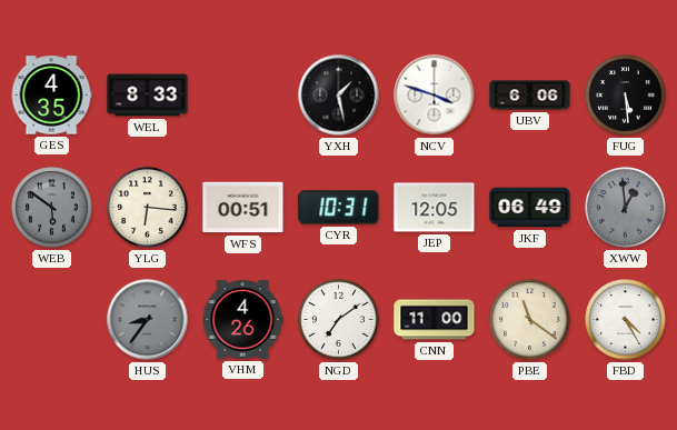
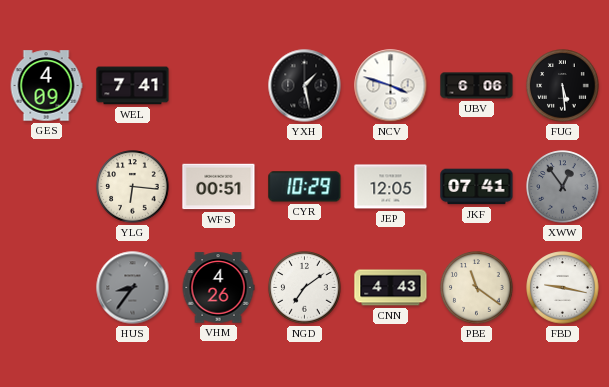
GES: 4:35 -> 4:09 (46, 86)
WEL: 8:33 -> 7:41 (133, 86)
WEB: 5:51 -> none (52, 208)
CYR: 10:31 -> 10:29 (305, 187)
JKF: 06:49 -> 07:41 (477, 187)
XWW: 12:59 -> 12:54 (563, 187)
CNN: 11:00 -> 4:43 (391, 288)
FBD: 4:25 -> 9:17 (563, 288)
